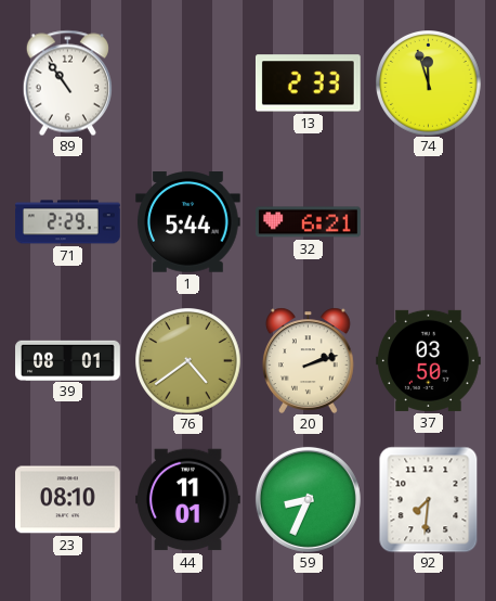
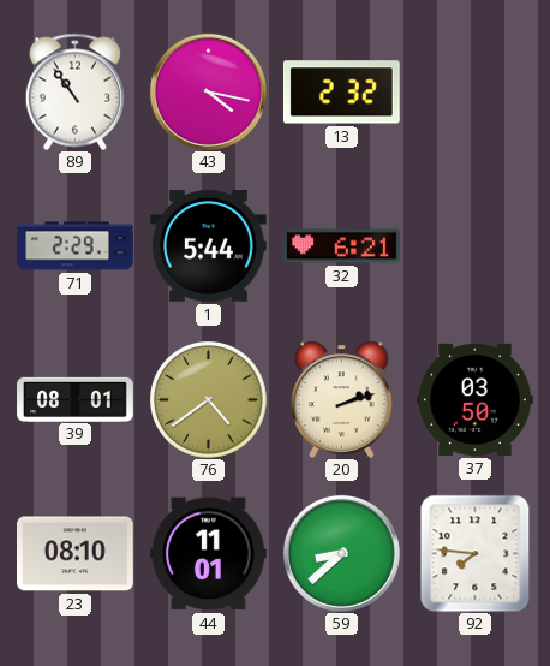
43: none -> 4:17 (208, 91)
13: 2:33 -> 2:32 (341, 93)
74: 11:57 -> none (429, 84)
59: 8:34 -> 8:38 (341, 553)
92: 7:31 -> 7:46 (476, 553)
